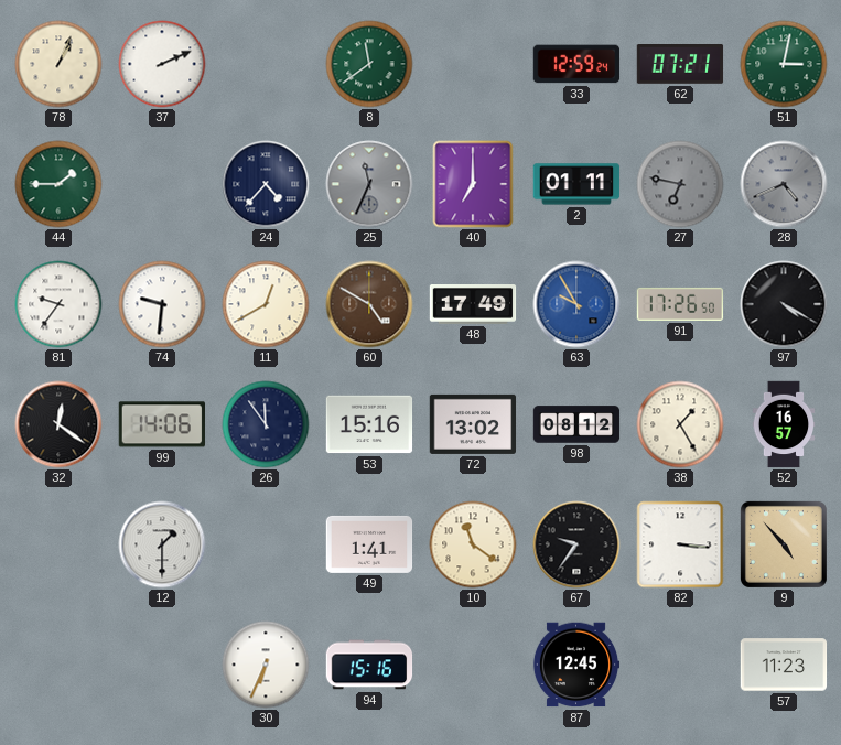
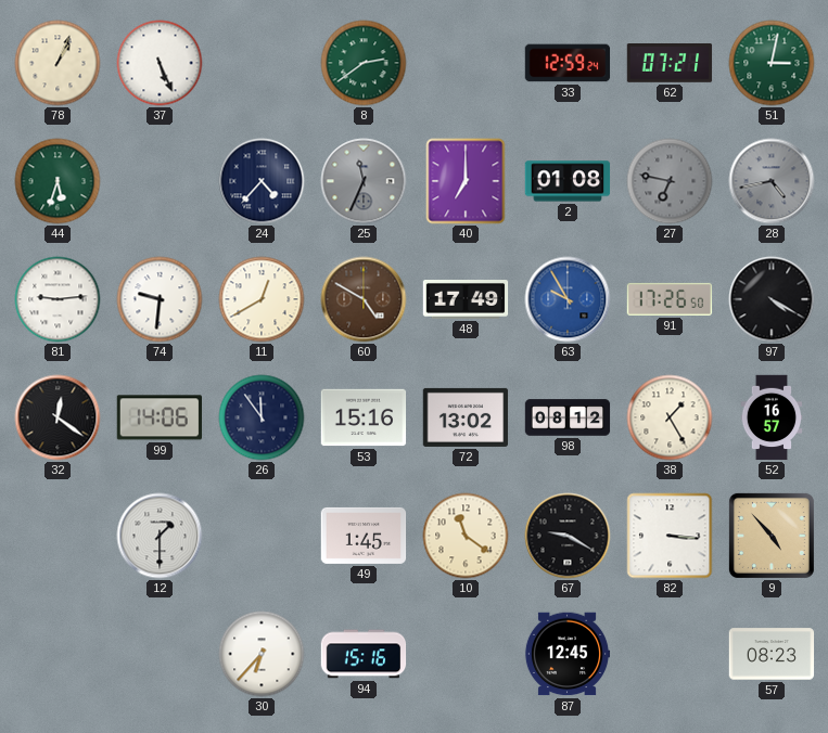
37: 2:11 -> 5:26 (160, 63)
8: 11:39 -> 2:39 (364, 63)
44: 1:45 -> 5:33 (58, 181)
2: 01:11 -> 01:08 (568, 181)
28: 4:41 -> 4:43 (772, 181)
81: 9:36 -> 9:14 (58, 299)
49: 1:41 -> 1:45 (364, 536)
67: 9:36 -> 9:20 (568, 536)
30: 6:34 -> 6:37 (262, 654)
57: 11:23 -> 08:23 (772, 654)
